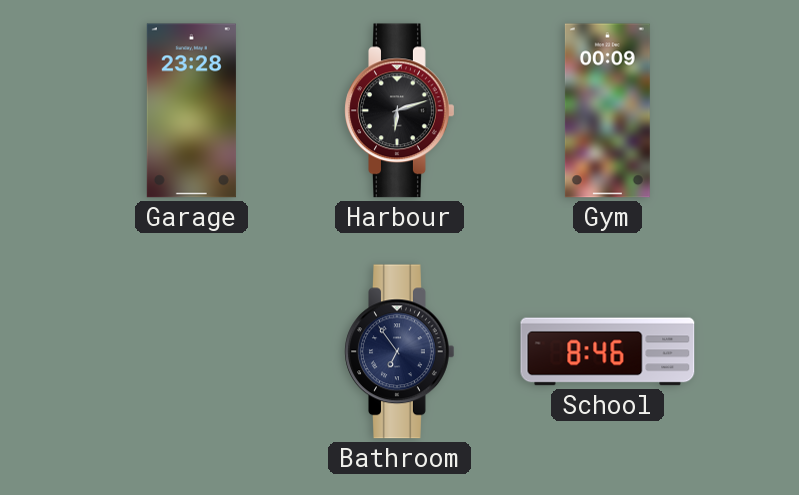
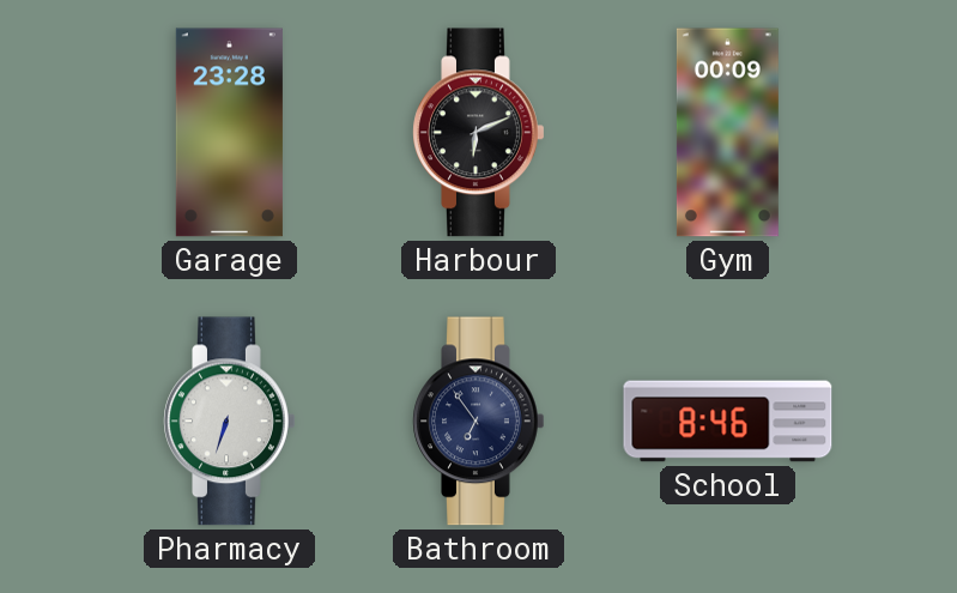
Harbour: 6:12 -> 6:11 (479, 133)
Pharmacy: none -> 6:33 (230, 422)
